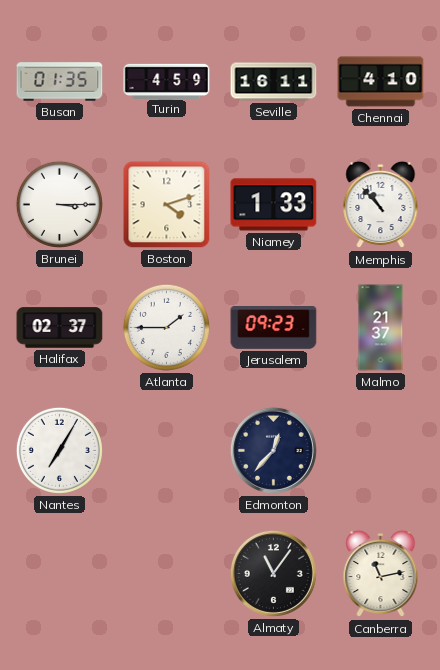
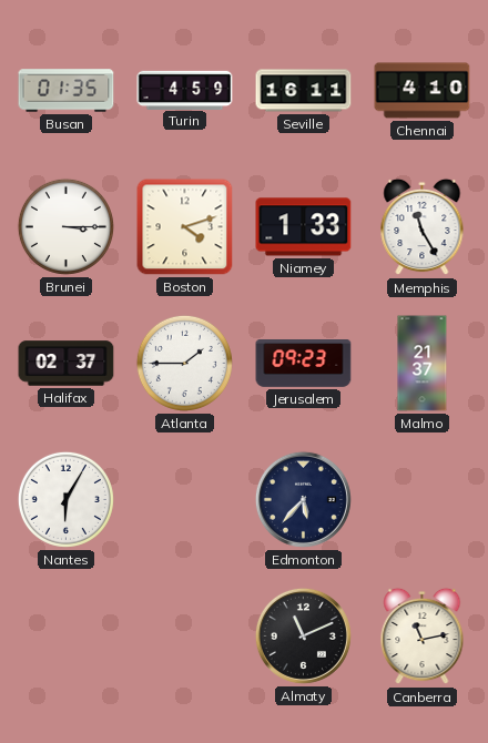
Memphis: 10:53 -> 11:25 (423, 227)
Nantes: 7:05 -> 6:05 (65, 499)
Edmonton: 12:37 -> 5:37 (303, 499)
Almaty: 11:06 -> 11:11 (303, 635)
